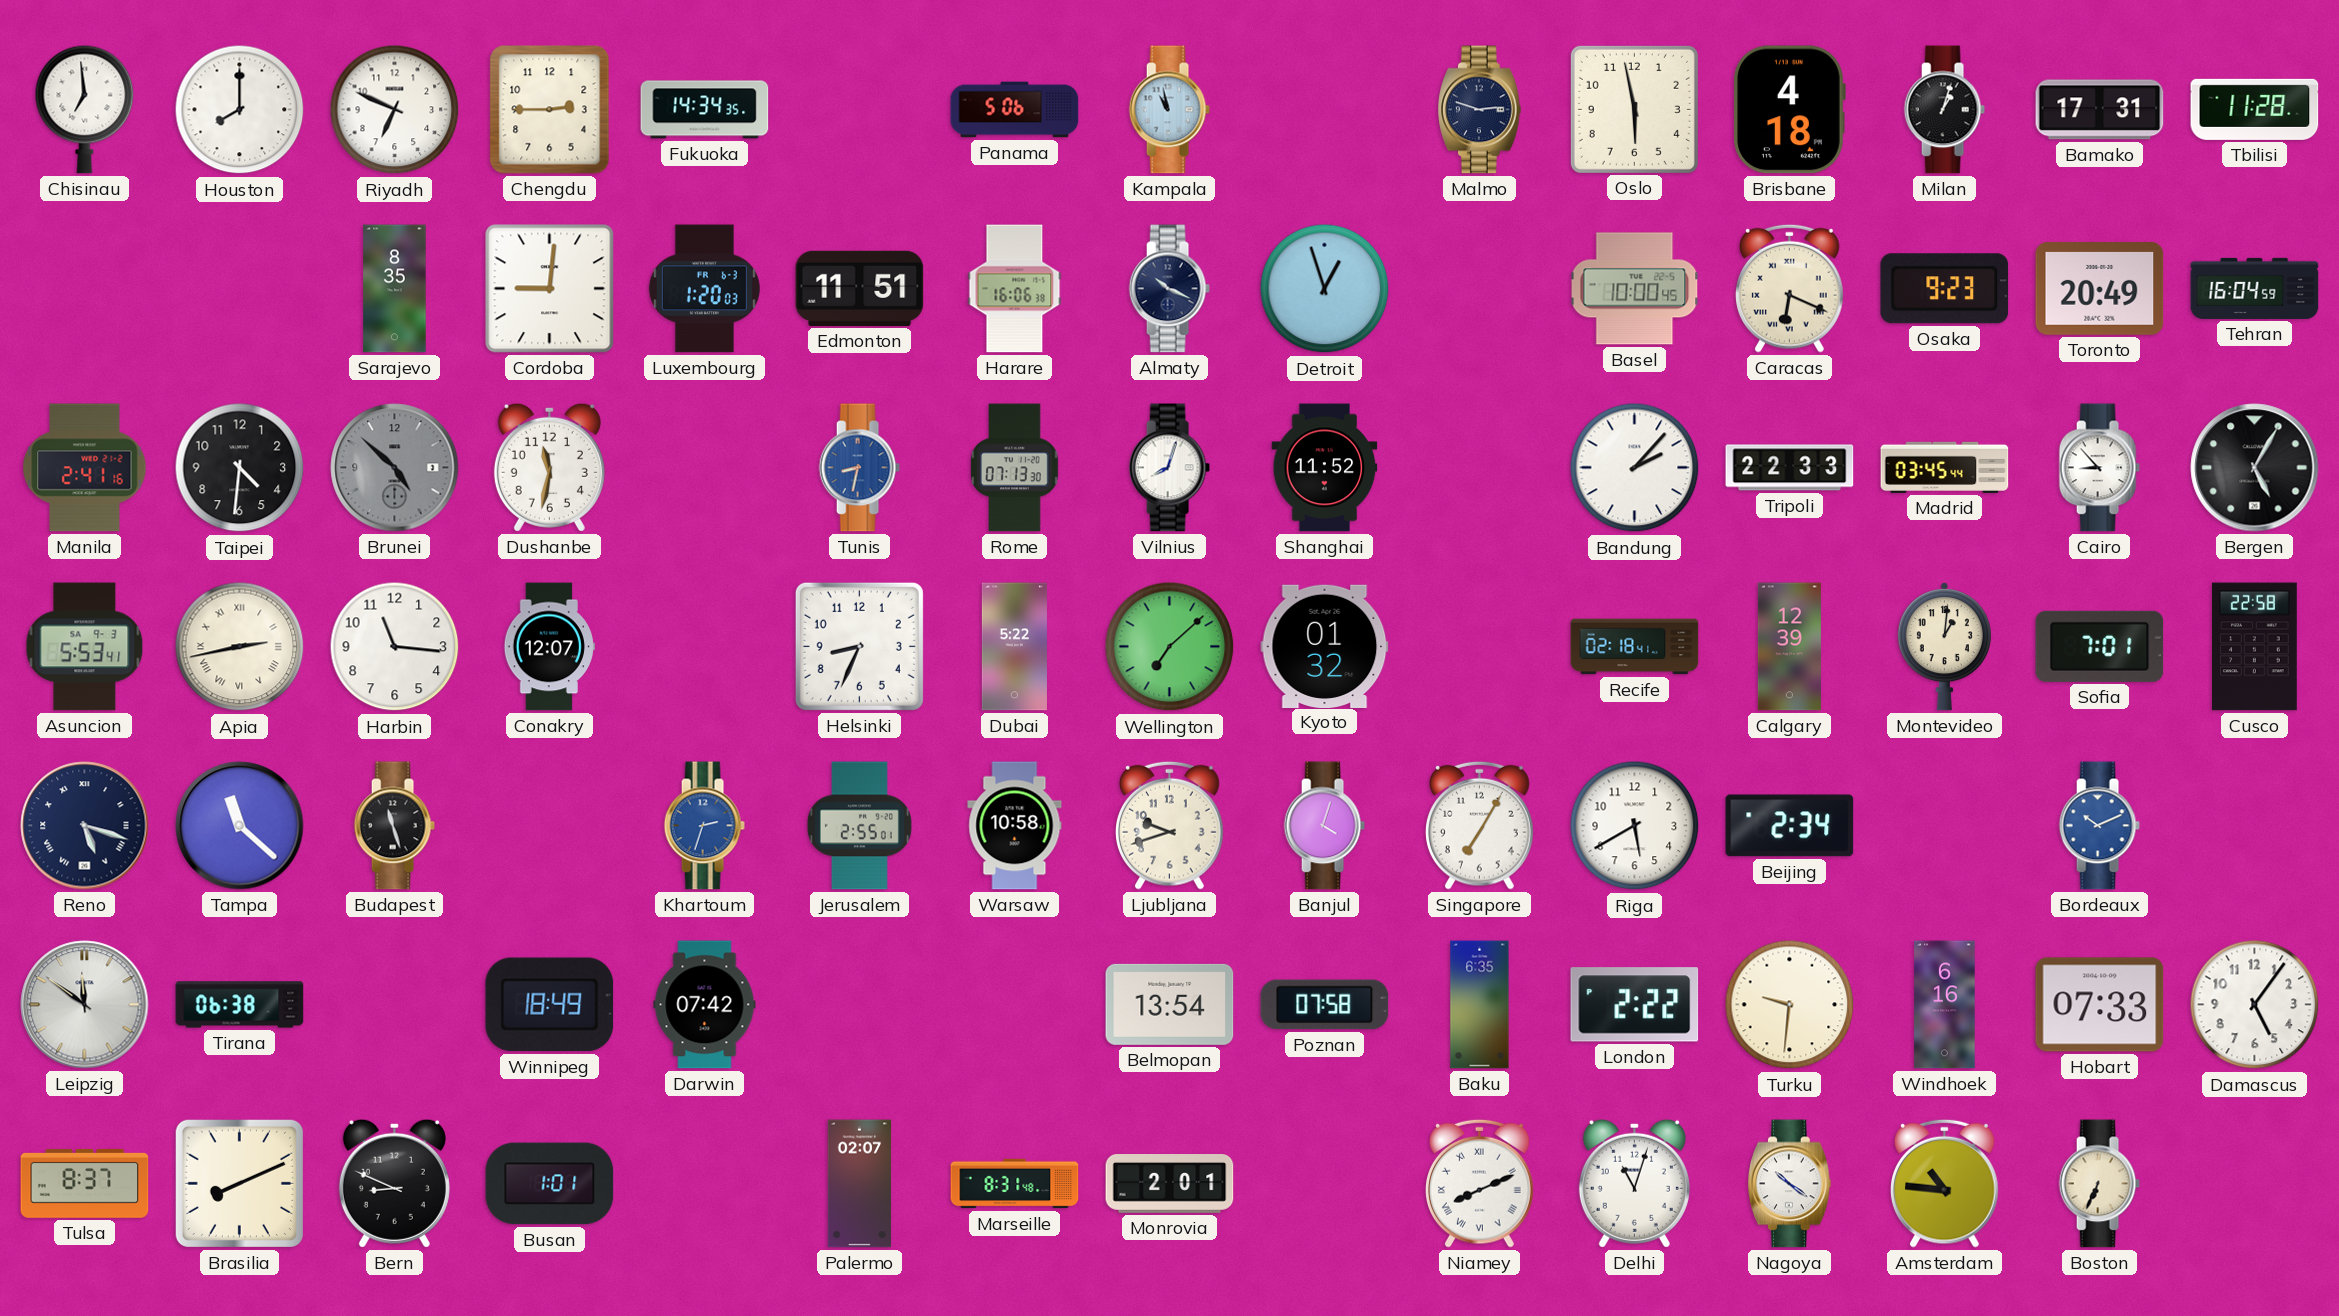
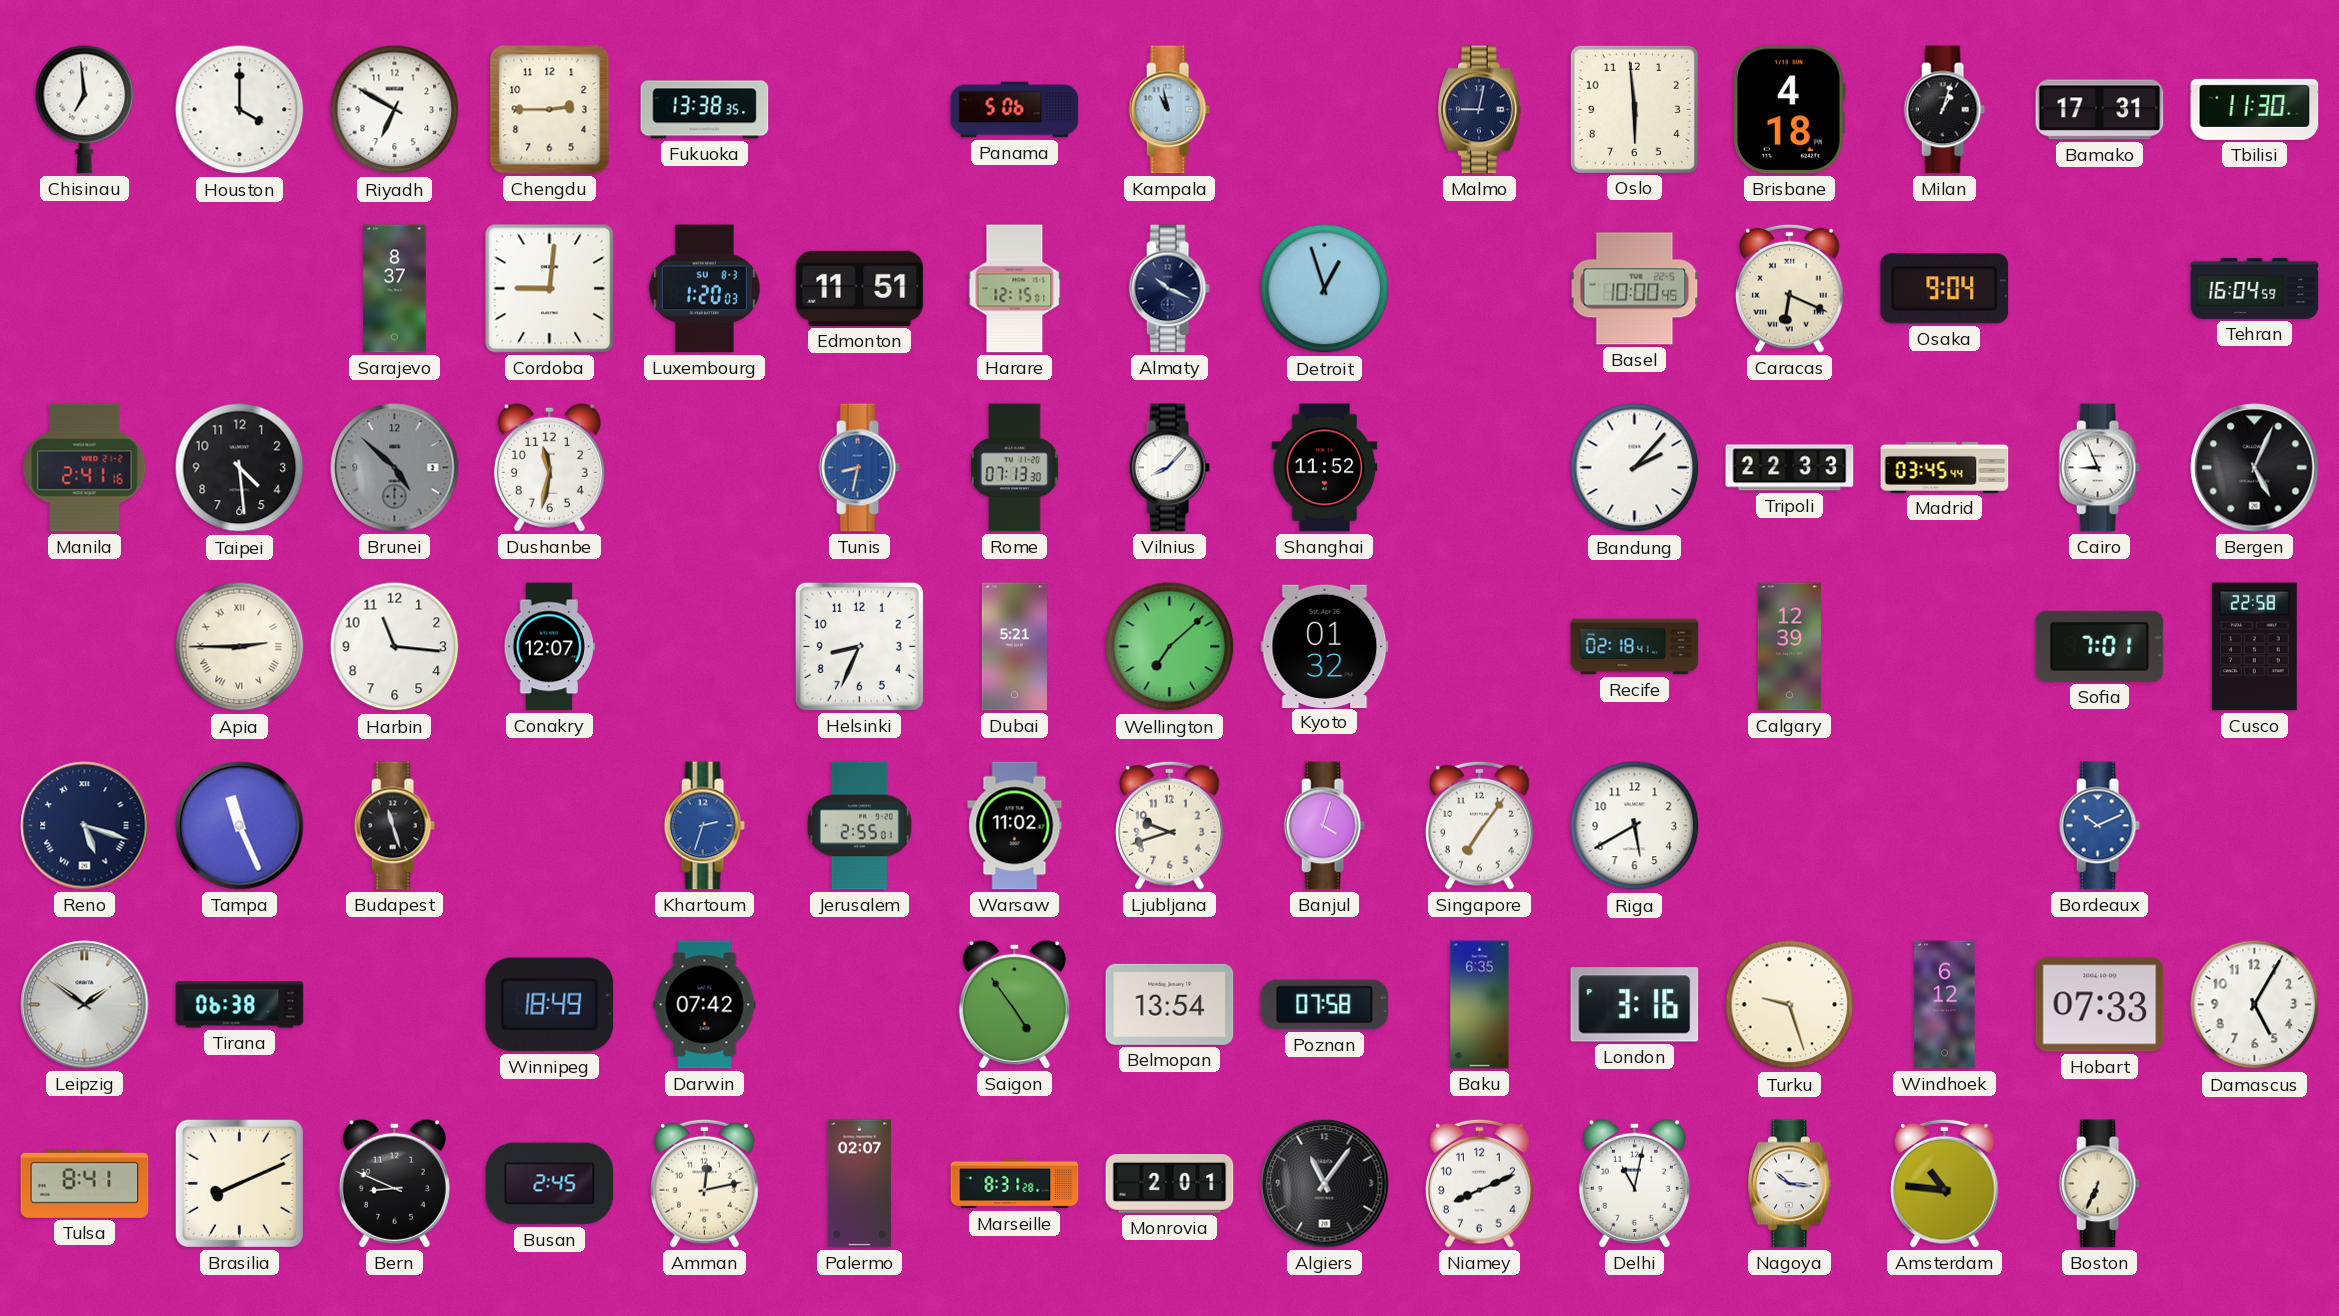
Houston: 8:00 -> 4:00 (240, 110)
Riyadh: 6:49 -> 6:50 (395, 110)
Fukuoka: 14:34 -> 13:38 (705, 110)
Malmo: 2:48 -> 9:02 (1480, 110)
Oslo: 5:58 -> 5:59 (1634, 109)
Tbilisi: 11:28 -> 11:30 (2255, 109)
Sarajevo: 8:35 -> 8:37 (395, 289)
Luxembourg date: FR 6-3 -> SU 8-3 (704, 289)
Harare: 16:06 -> 12:15 (1015, 289)
Osaka: 9:23 -> 9:04 (1945, 289)
Toronto: 20:49 -> none (2100, 289)
Taipei: 4:31 -> 4:29 (240, 468)
Vilnius: 8:03 -> 8:07 (1169, 468)
Cairo: 8:53 -> 8:56 (2099, 468)
Bergen: 5:05 -> 5:04 (2255, 468)
Asuncion: 5:53 -> none (85, 647)
Apia: 2:43 -> 2:45 (240, 647)
Dubai: 5:22 -> 5:21 (1014, 647)
Montevideo: 1:01 -> none (1944, 647)
Tampa: 11:22 -> 11:26 (240, 826)
Warsaw: 10:58 -> 11:02 (1015, 826)
Singapore: 7:05 -> 7:06 (1480, 825)
Beijing: 2:34 -> none (1790, 826)
Leipzig: 11:51 -> 1:51 (85, 1005)
Saigon: none -> 4:54 (1014, 1004)
London: 2:22 -> 3:16 (1635, 1005)
Turku: 9:31 -> 9:27 (1790, 1005)
Windhoek: 6:16 -> 6:12 (1945, 1005)
Damascus: 5:06 -> 5:05 (2255, 1005)
Tulsa: 8:37 -> 8:41 (85, 1183)
Busan: 1:01 -> 2:45 (550, 1184)
Amman: none -> 12:13 (705, 1183)
Marseille: 8:31:48 -> 8:31:28 (1015, 1184)
Algiers: none -> 11:06 (1325, 1184)
Niamey numerals: Roman -> Arabic (1480, 1183)
Delhi: 11:03 -> 11:02 (1634, 1183)
Nagoya: 10:21 -> 10:16 (1790, 1184)
